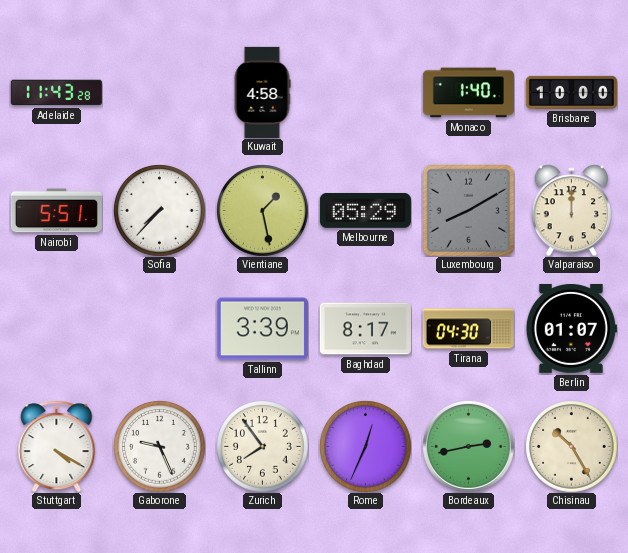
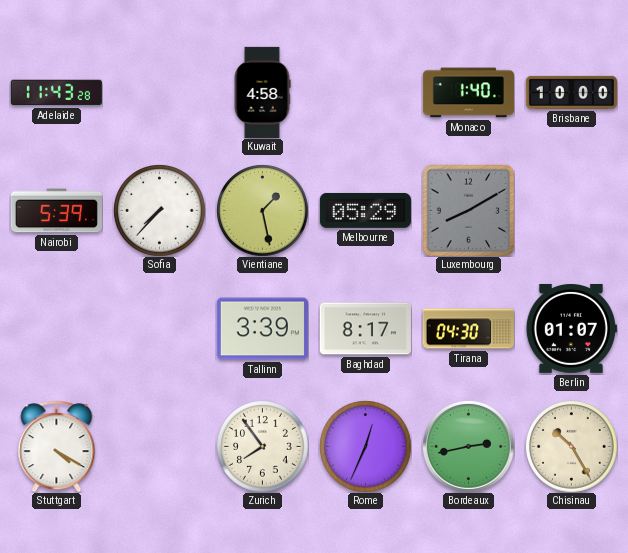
Nairobi: 5:51 -> 5:39 (56, 211)
Valparaiso: 12:00 -> none (571, 210)
Gaborone: 9:26 -> none (159, 446)
